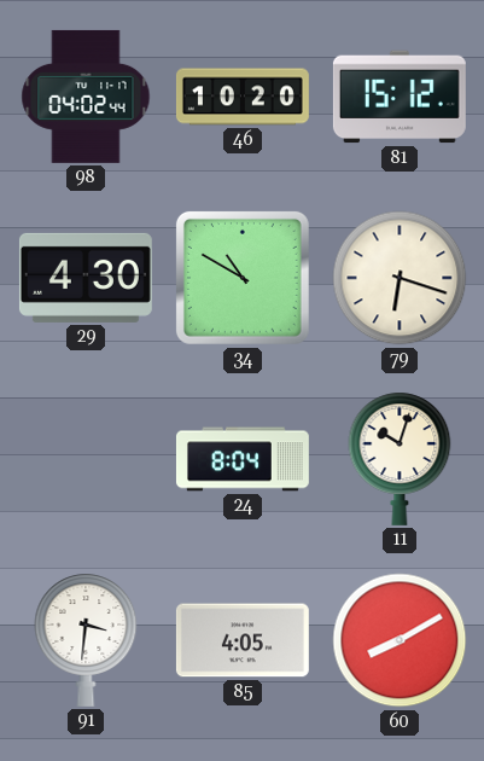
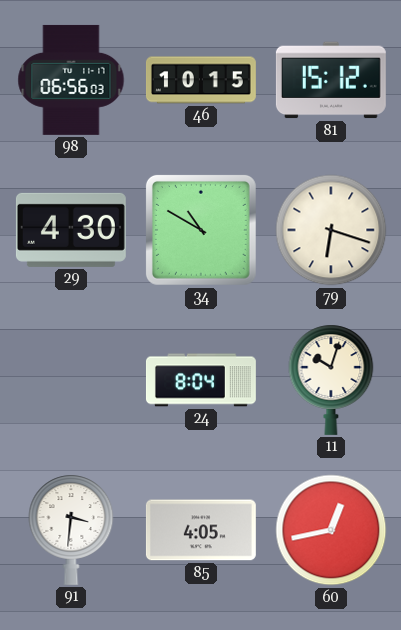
98: 04:02 -> 06:56 (71, 80)
46: 10:20 -> 10:15 (201, 80)
60: 8:10 -> 12:43 (331, 530)
